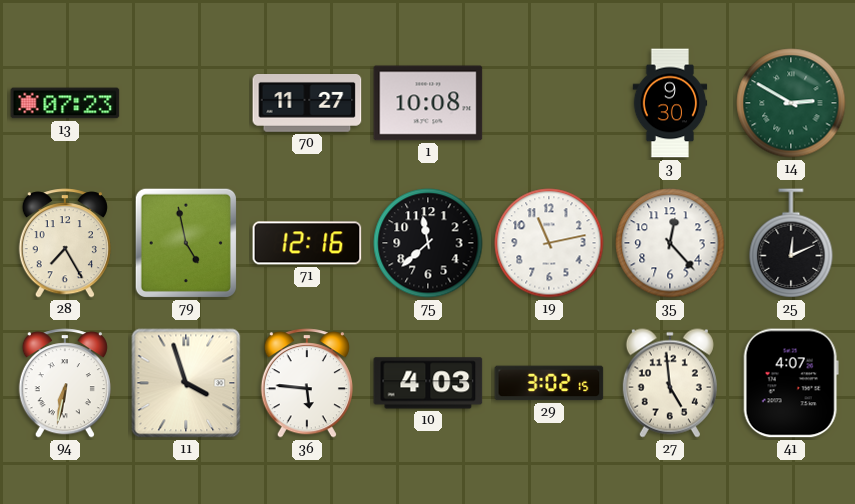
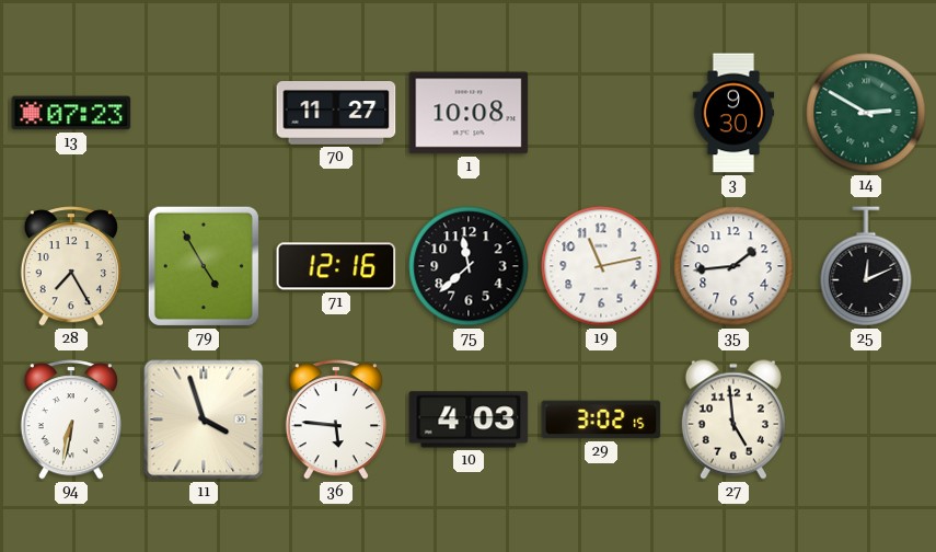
79: 4:58 -> 4:55 (204, 266)
35: 12:23 -> 1:44 (733, 266)
41: 4:07 -> none (791, 383)
